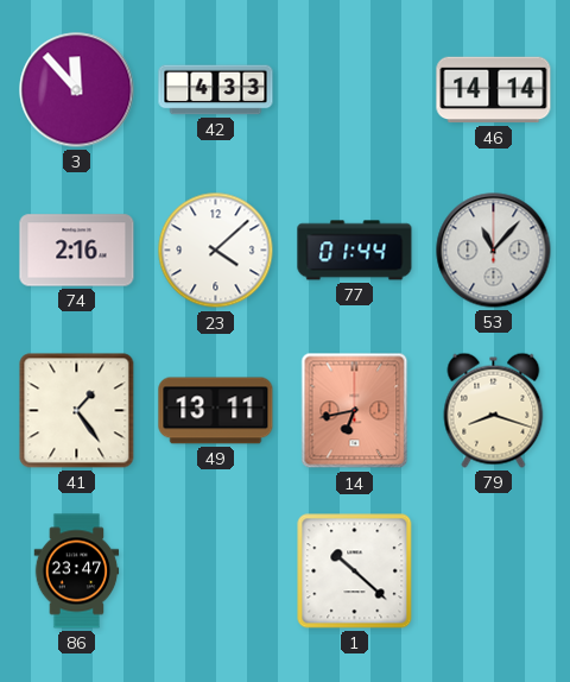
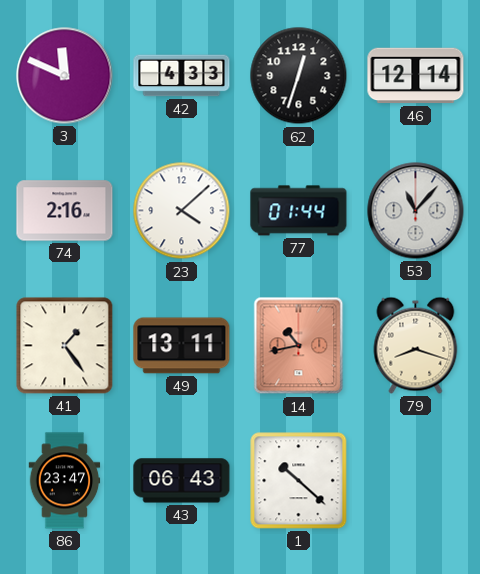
3: 11:53 -> 11:49 (65, 76)
62: none -> 12:33 (299, 76)
46: 14:14 -> 12:14 (416, 76)
14: 6:43 -> 10:43 (299, 346)
43: none -> 06:43 (182, 481)
